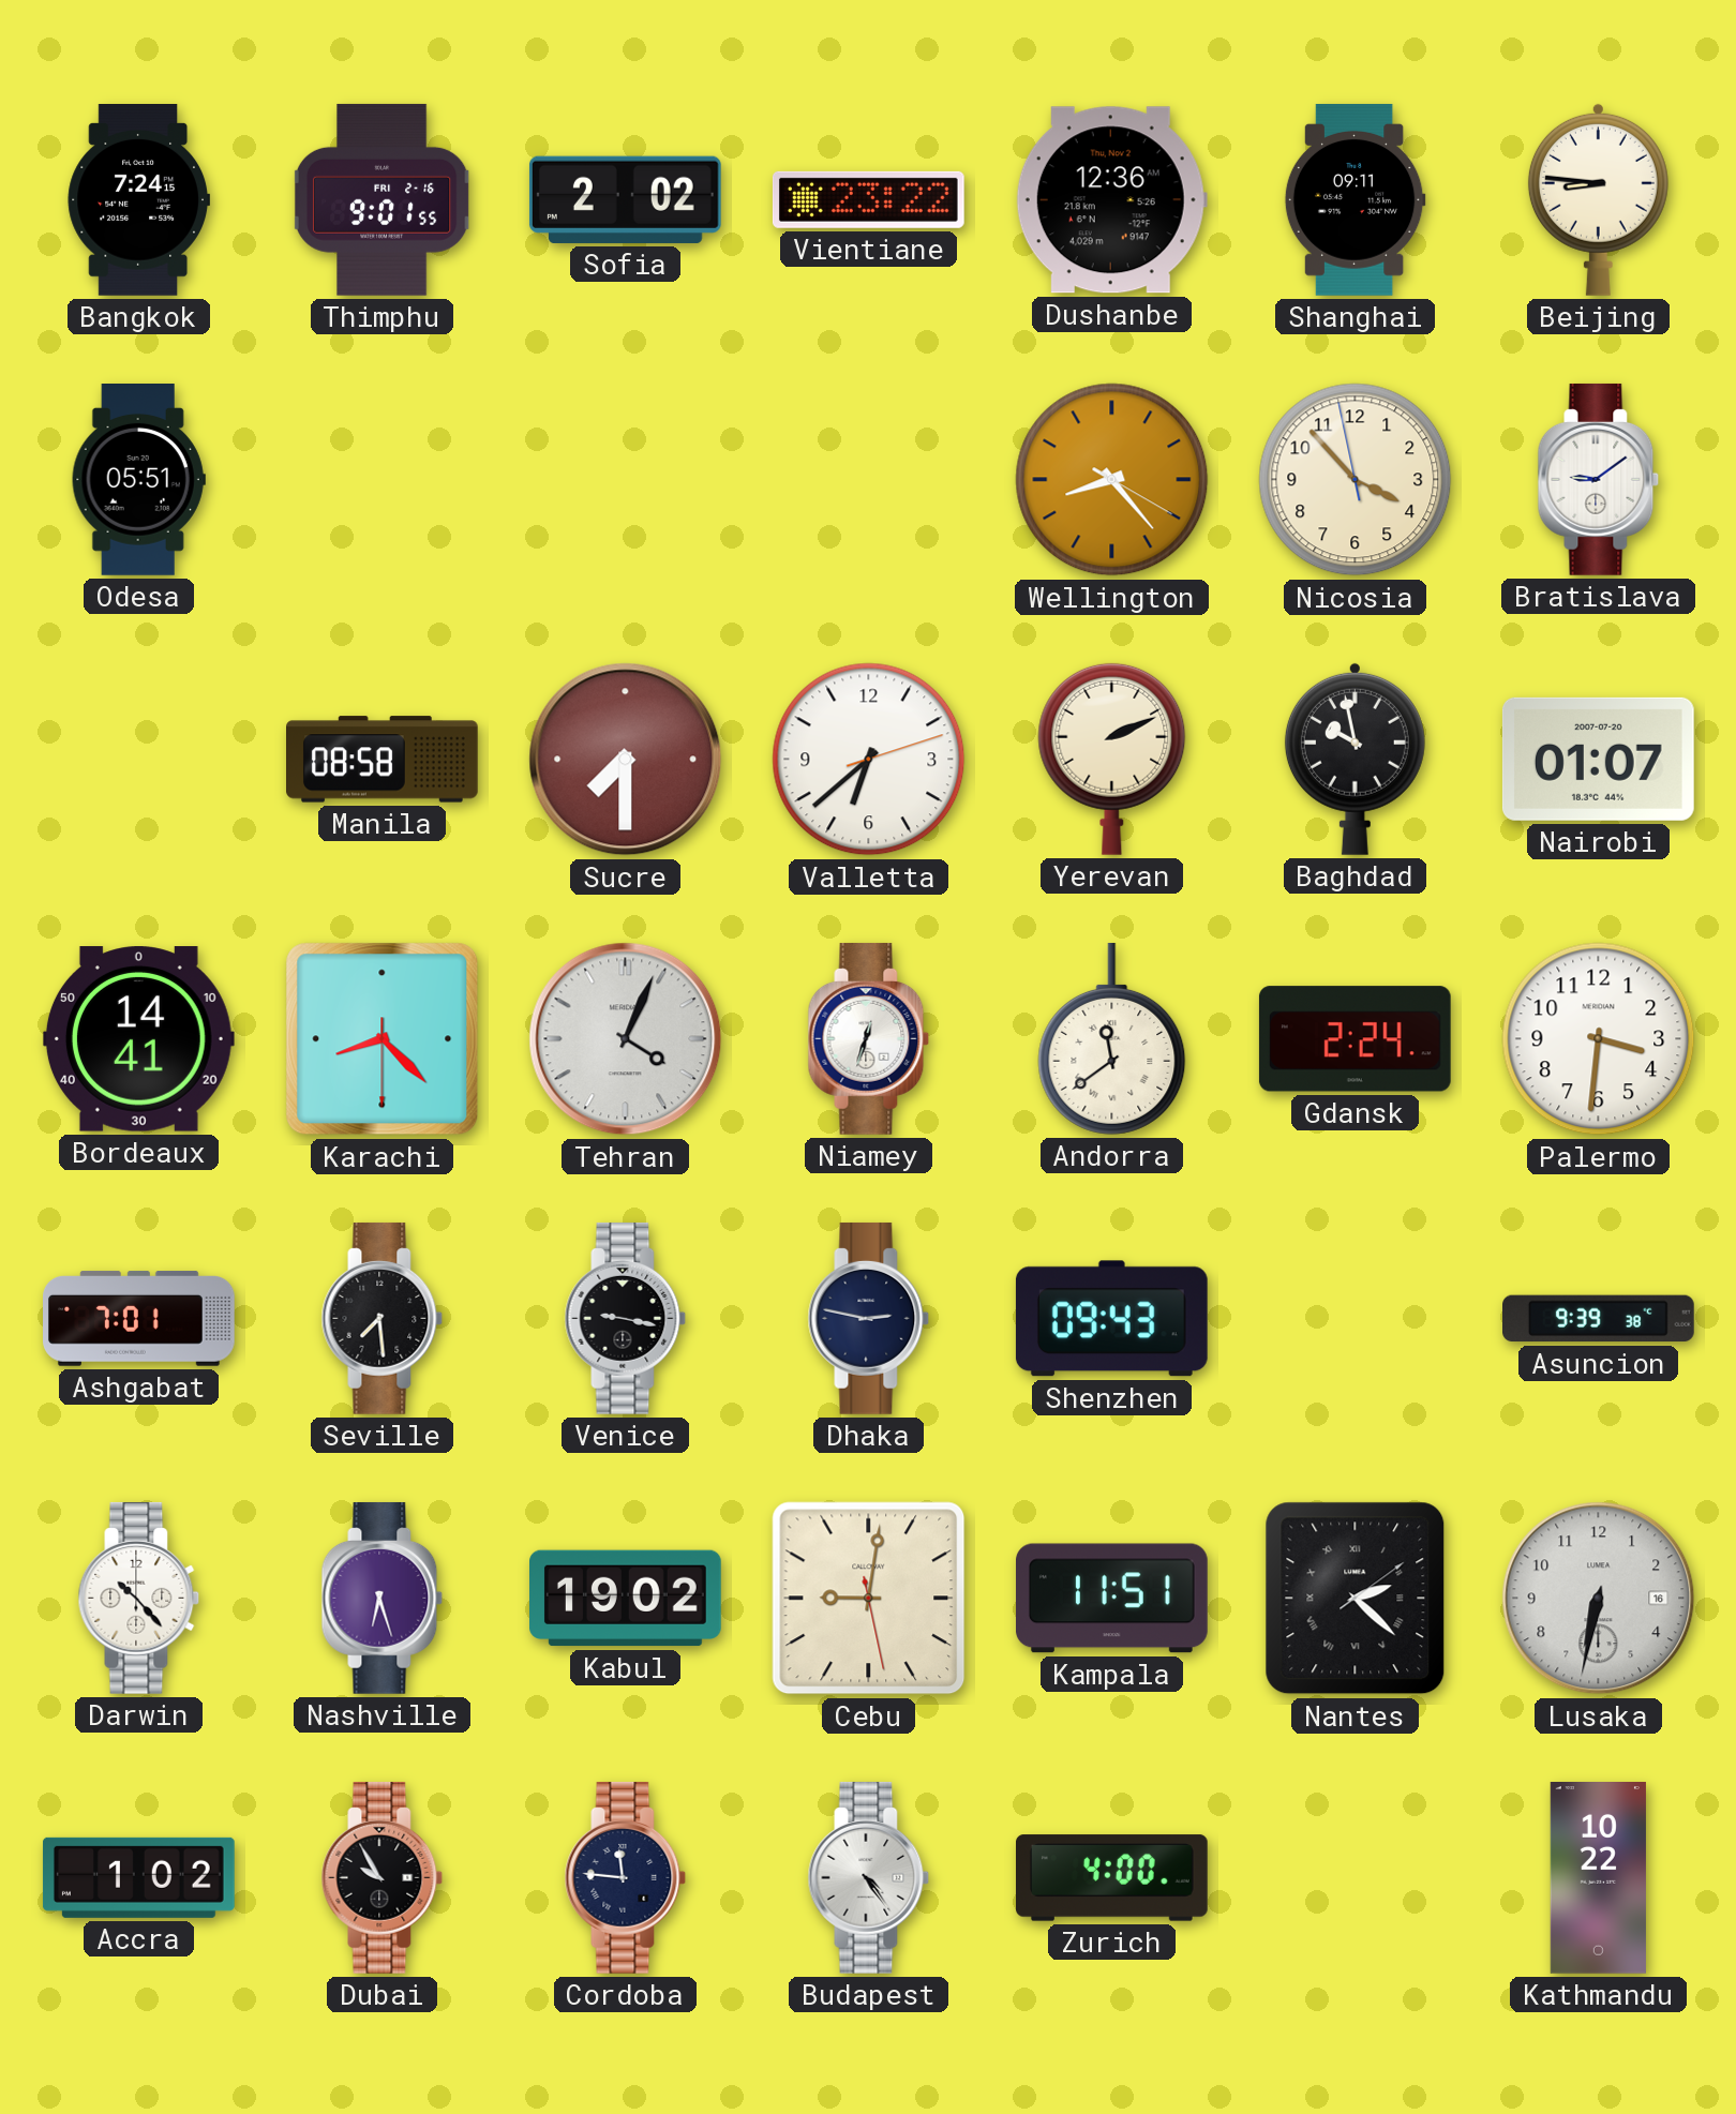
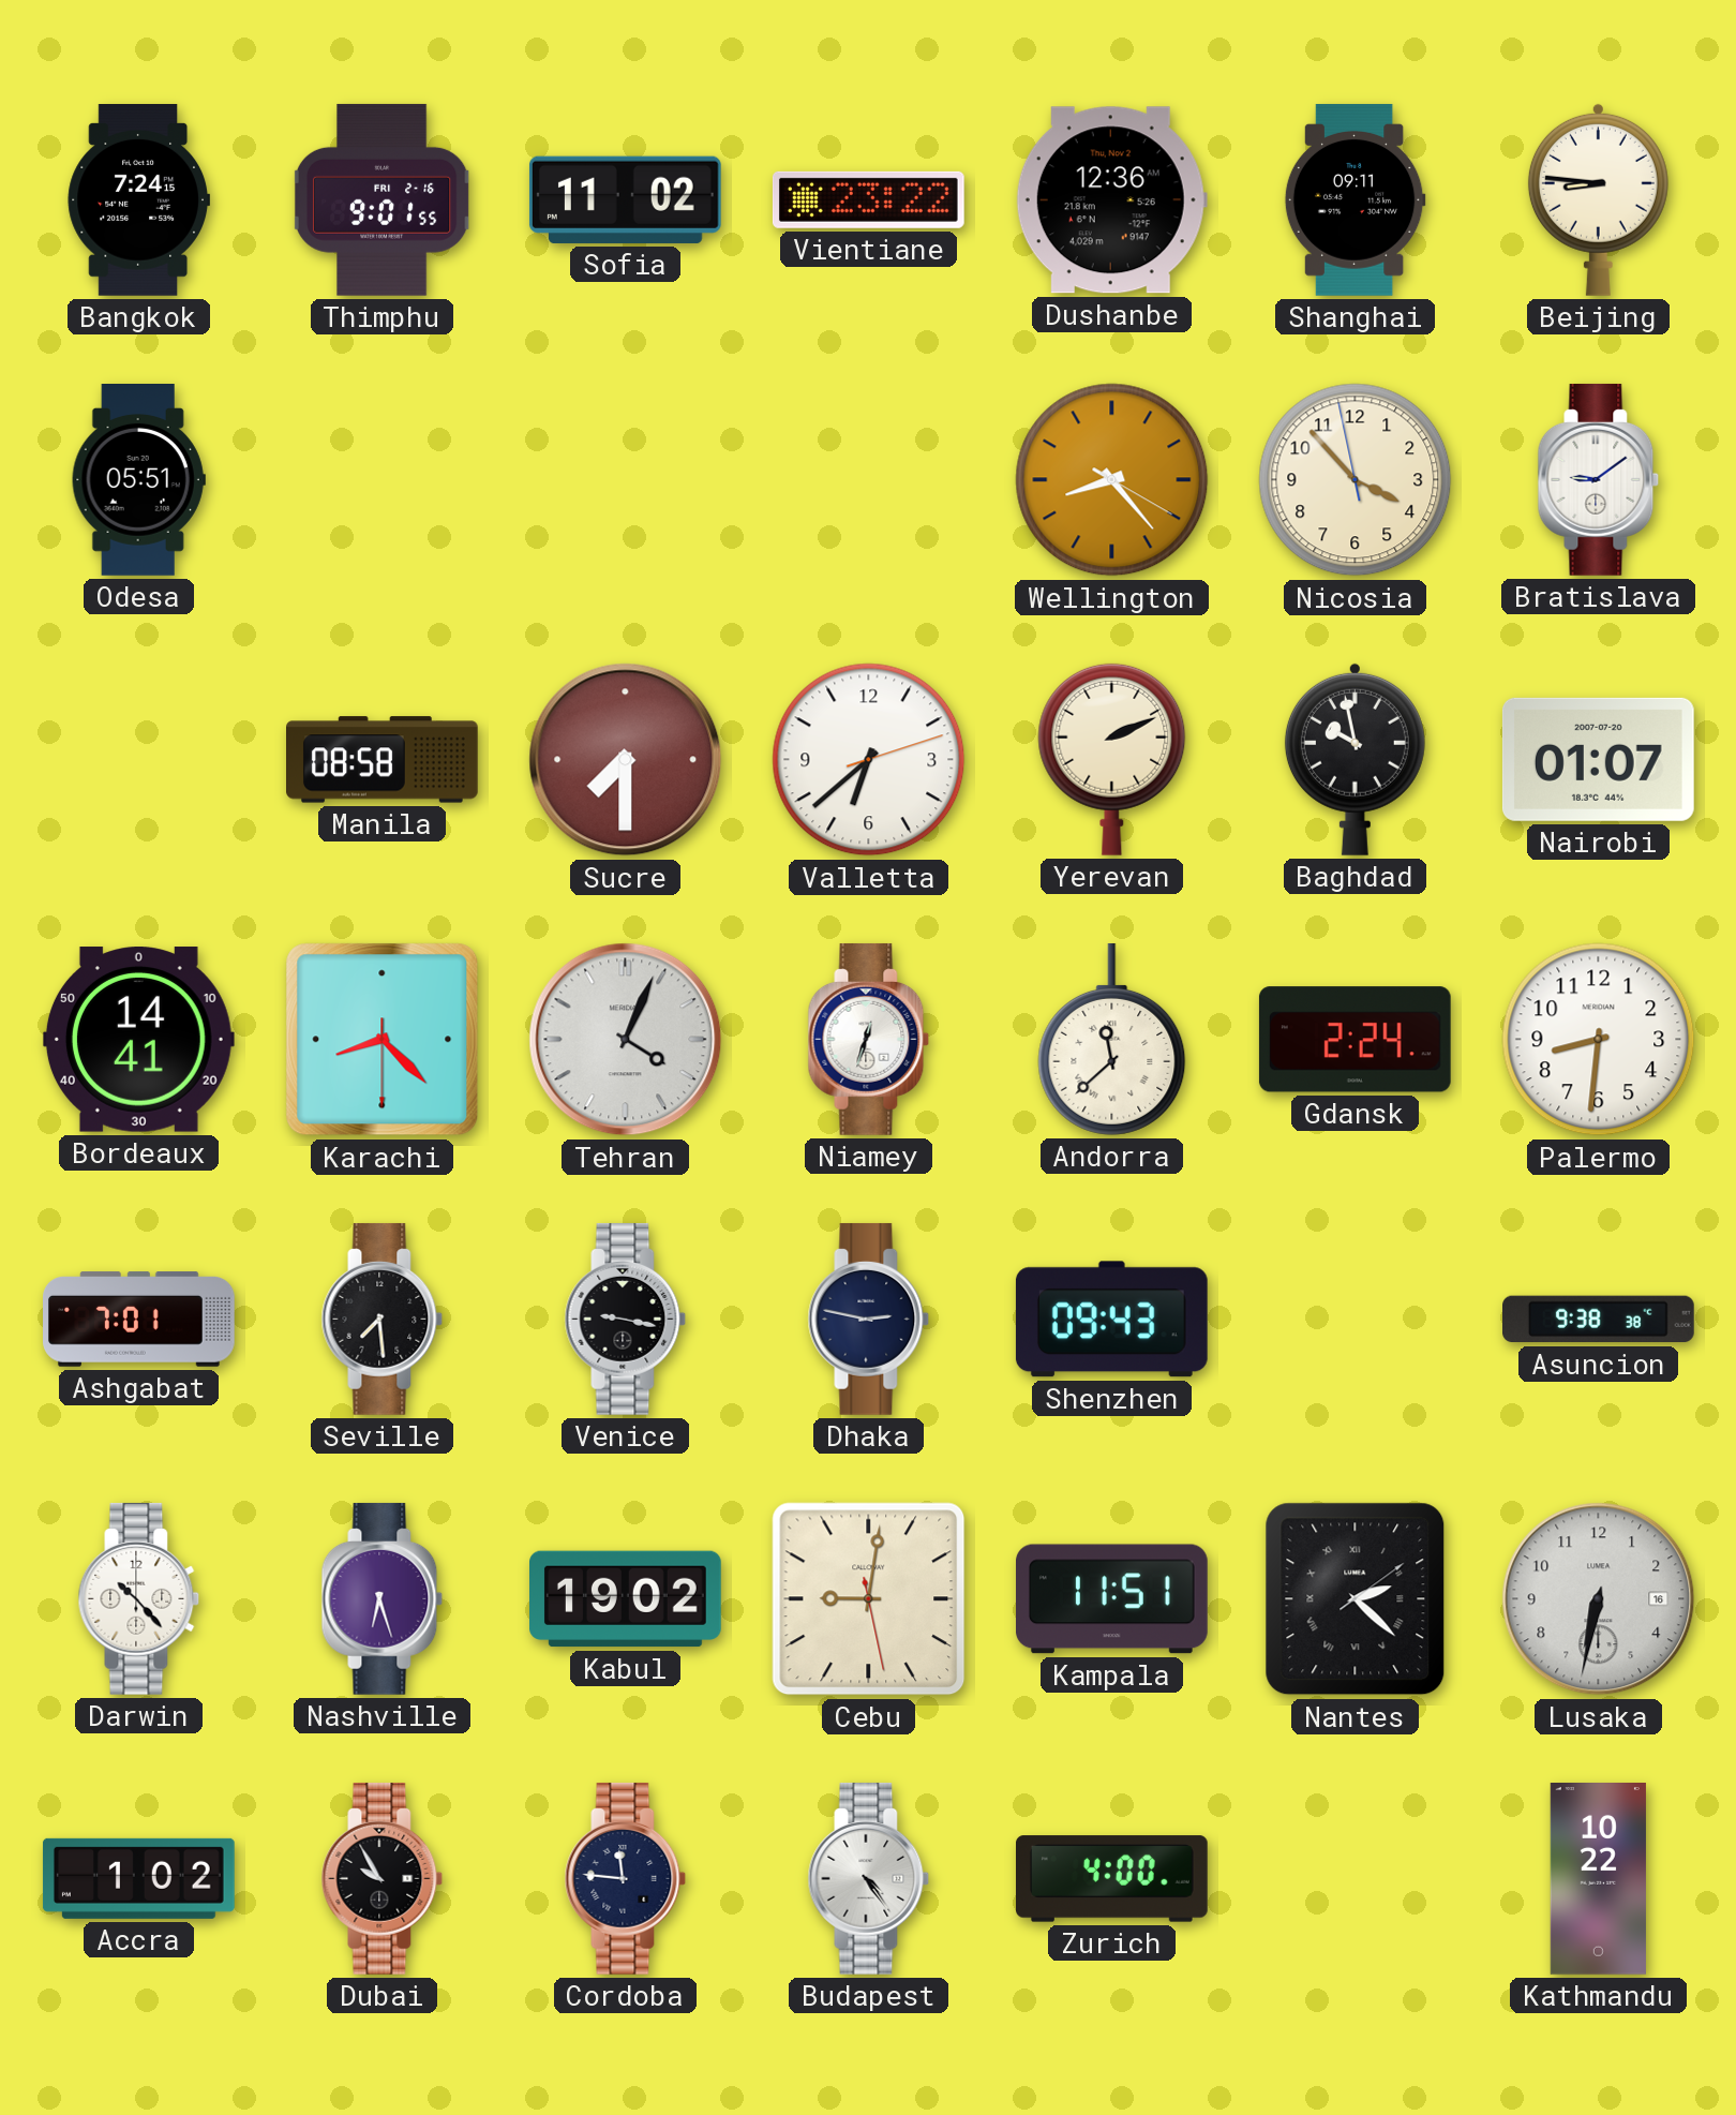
Sofia: 2:02 -> 11:02 (625, 199)
Andorra: 11:39 -> 11:38 (1112, 1039)
Palermo: 3:31 -> 8:31 (1599, 1040)
Asuncion: 9:39 -> 9:38 (1599, 1320)
